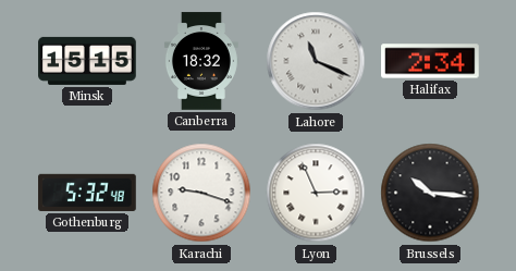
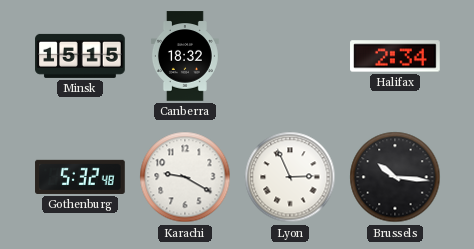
Lahore: 11:19 -> none (316, 61)
Karachi: 9:18 -> 9:20 (185, 177)
